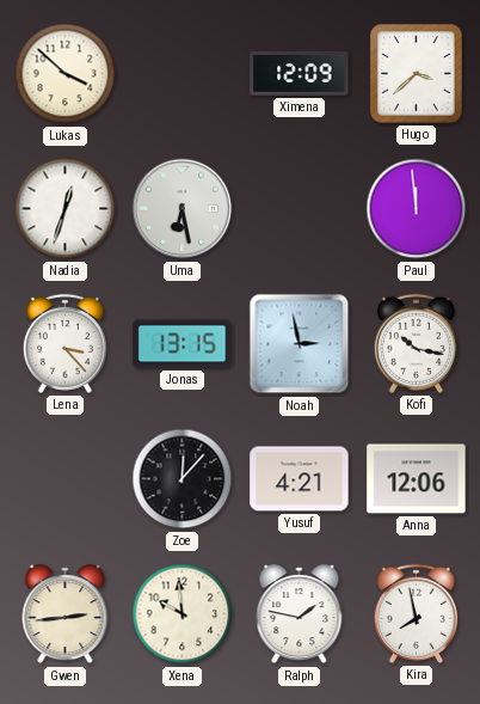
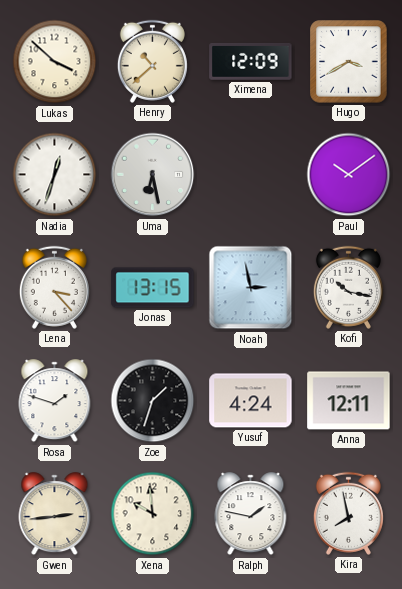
Henry: none -> 10:38 (152, 61)
Hugo: 3:38 -> 3:40 (349, 62)
Paul: 11:59 -> 10:09 (349, 175)
Rosa: none -> 1:48 (55, 401)
Zoe: 12:07 -> 1:33 (153, 401)
Yusuf: 4:21 -> 4:24 (251, 401)
Anna: 12:06 -> 12:11 (349, 401)
